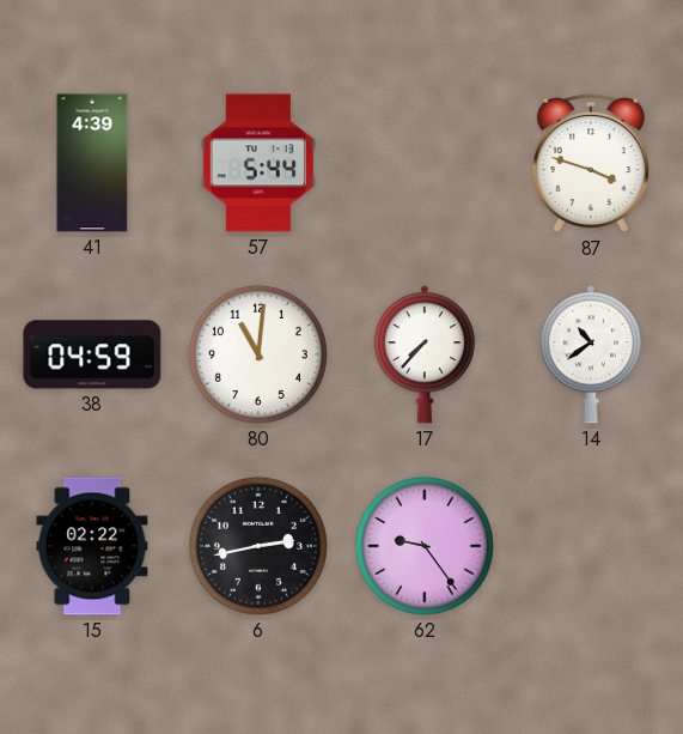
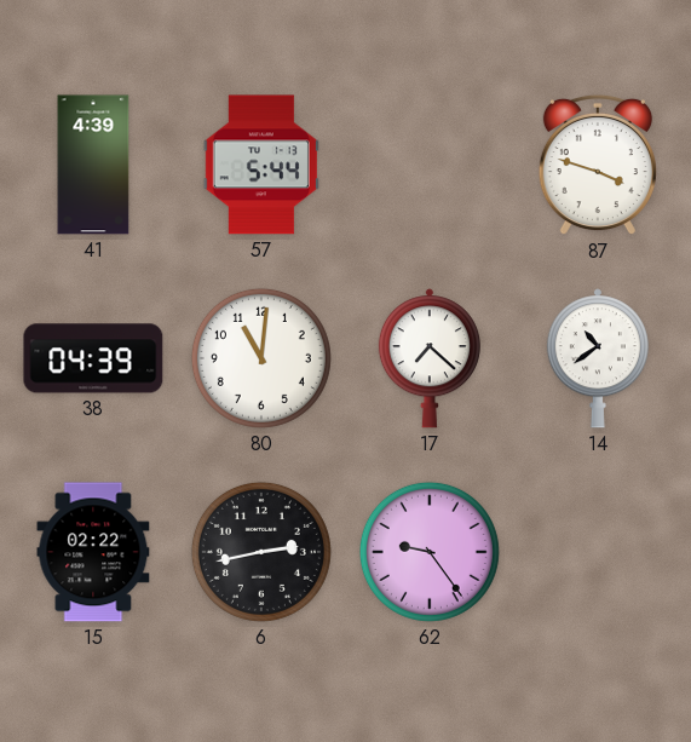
38: 04:59 -> 04:39 (93, 358)
17: 7:37 -> 7:22 (430, 358)
